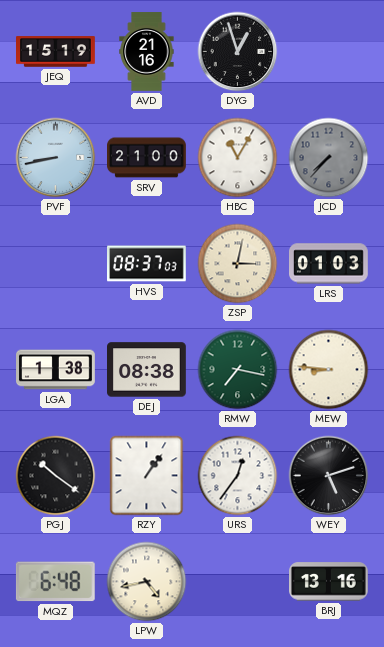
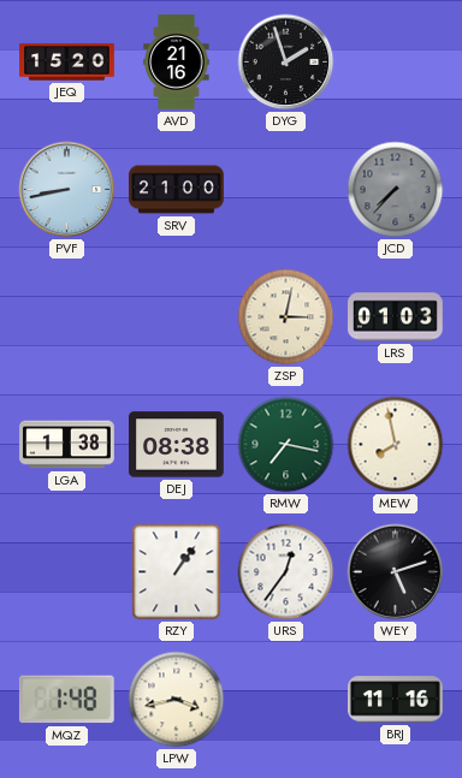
JEQ: 15:19 -> 15:20 (67, 63)
DYG: 12:57 -> 1:57 (286, 63)
HBC: 11:05 -> none (238, 158)
HVS: 08:37 -> none (147, 264)
MEW: 8:46 -> 7:58 (396, 445)
PGJ: 10:21 -> none (56, 476)
MQZ: 6:48 -> 1:48 (66, 700)
LPW: 4:43 -> 3:43 (177, 700)
BRJ: 13:16 -> 11:16 (396, 700)
